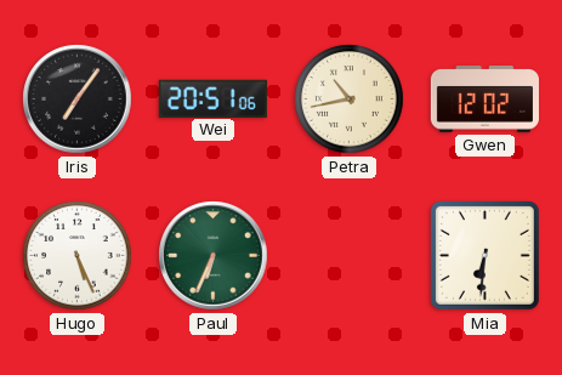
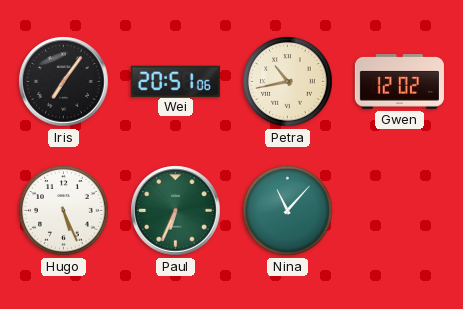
Nina: none -> 11:07 (288, 211)
Mia: 6:31 -> none (484, 255)
